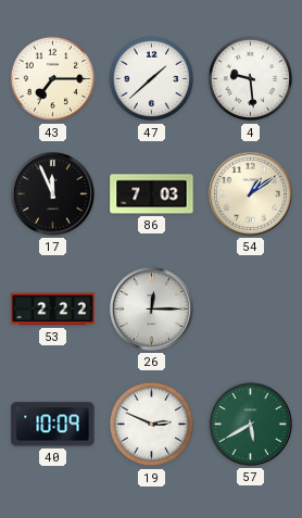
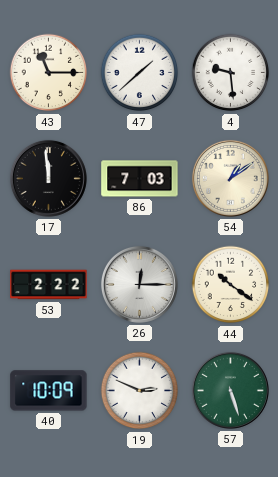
43: 7:15 -> 11:15 (49, 73)
17: 11:56 -> 11:59 (48, 178)
44: none -> 10:21 (231, 285)
57: 5:40 -> 5:27 (230, 390)
